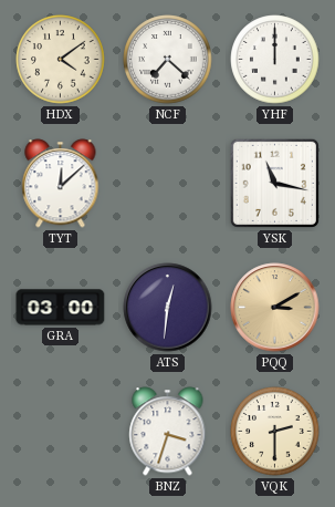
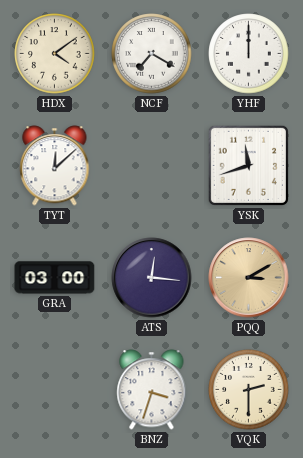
NCF: 7:22 -> 7:20 (152, 54)
YSK: 11:17 -> 11:42 (248, 165)
ATS: 12:31 -> 12:16 (152, 278)
